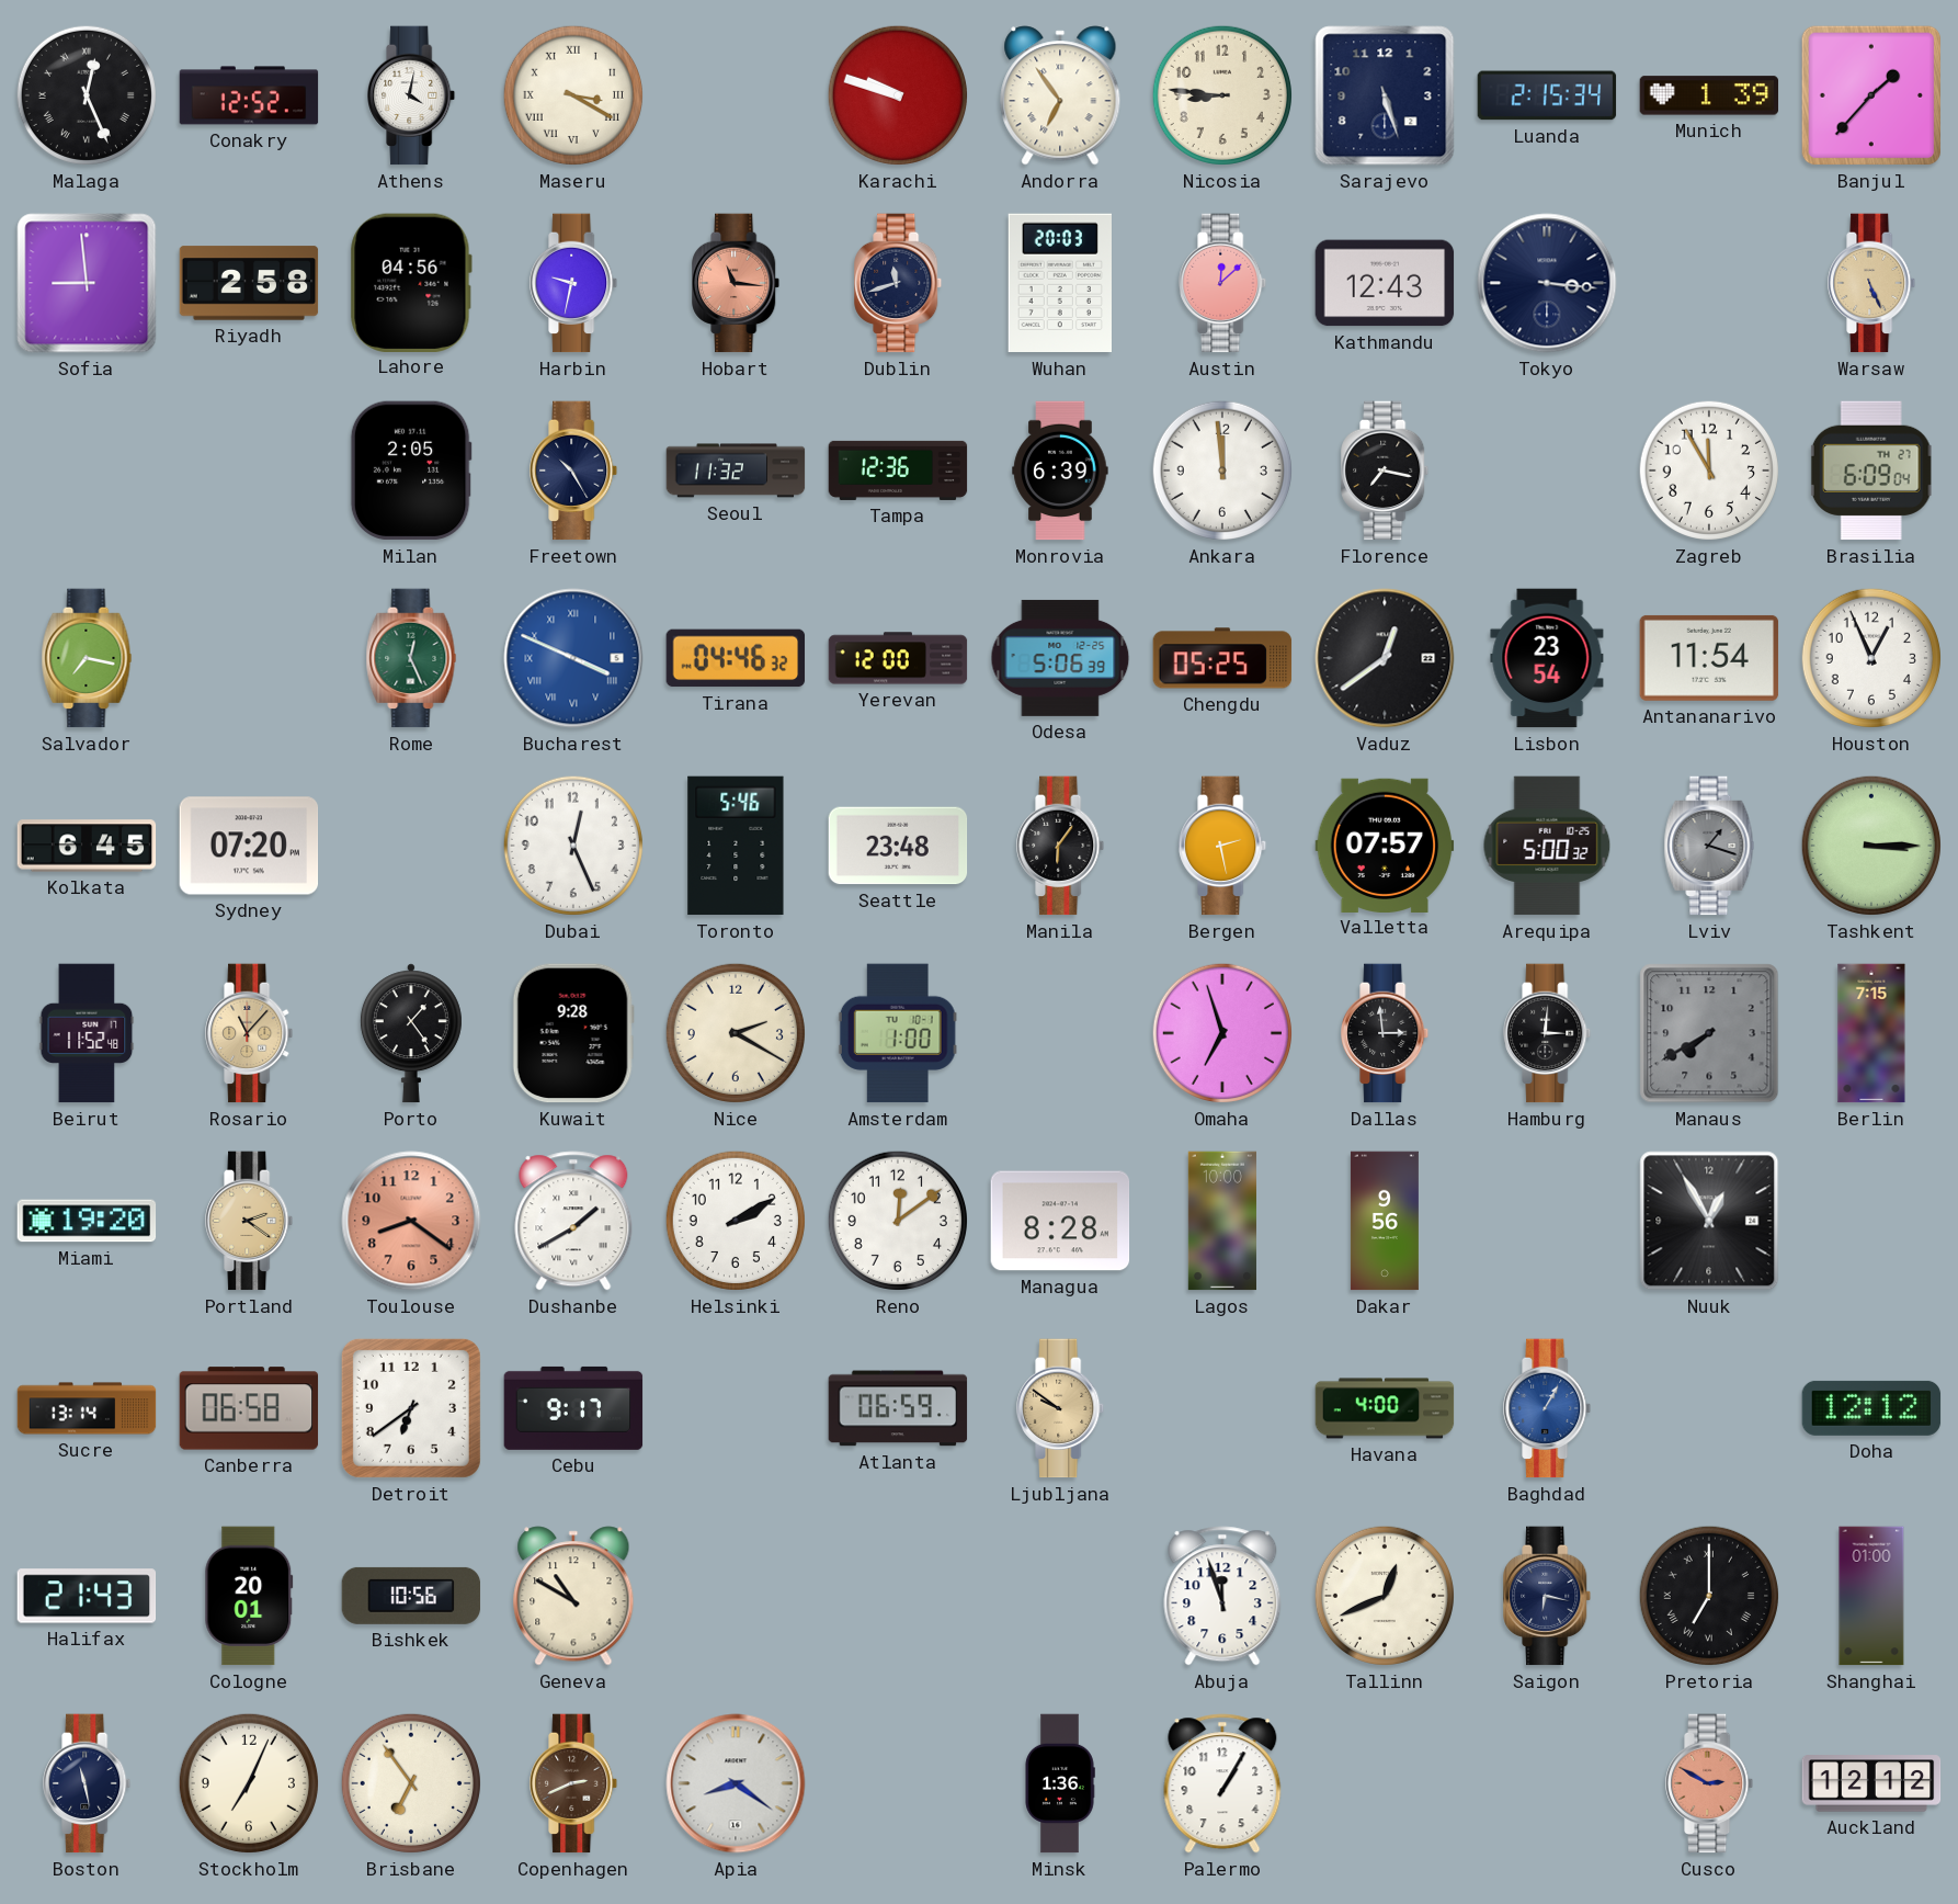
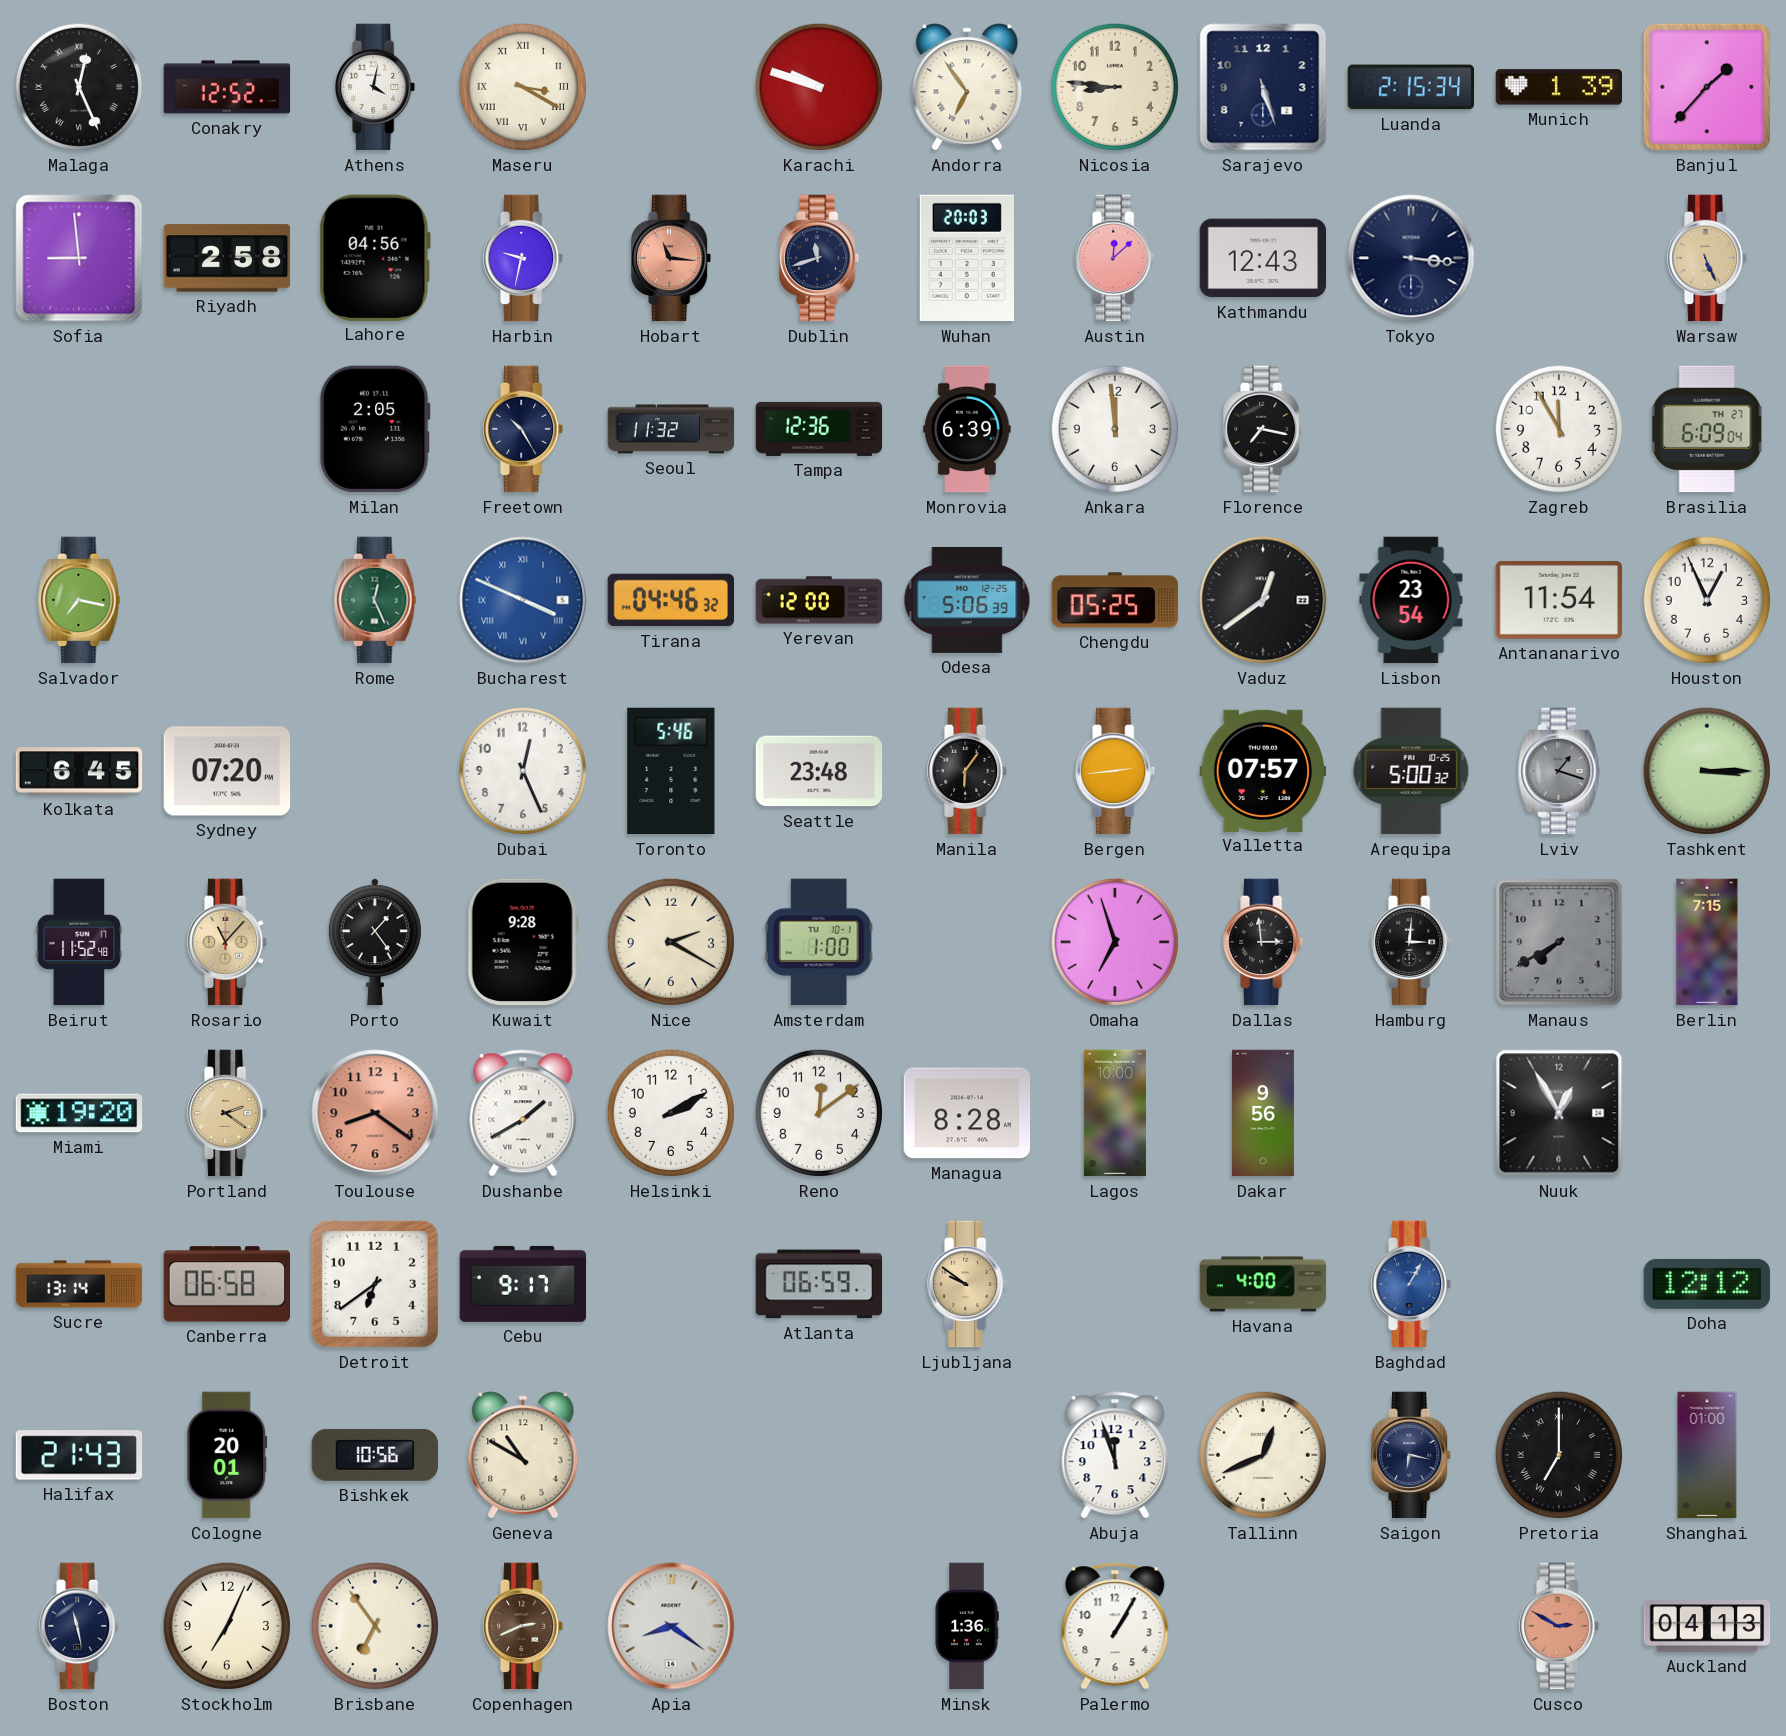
Bergen: 2:28 -> 2:44 (1116, 771)
Auckland: 12:12 -> 04:13 (1707, 1626)
